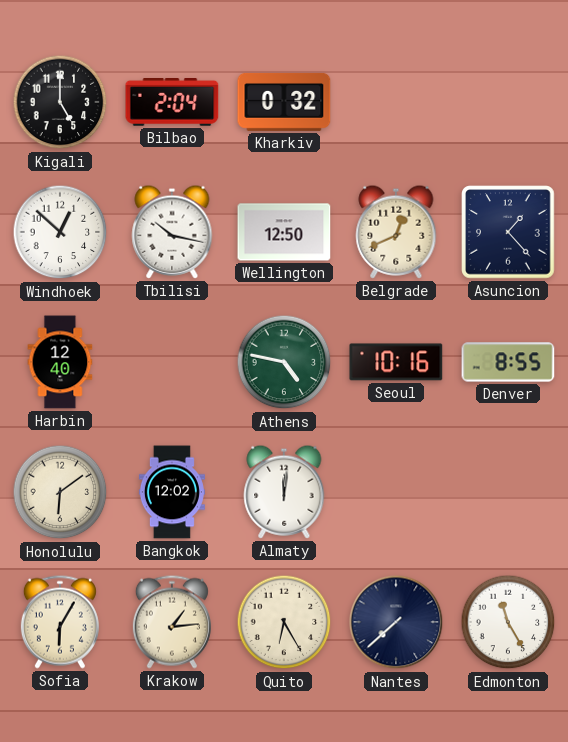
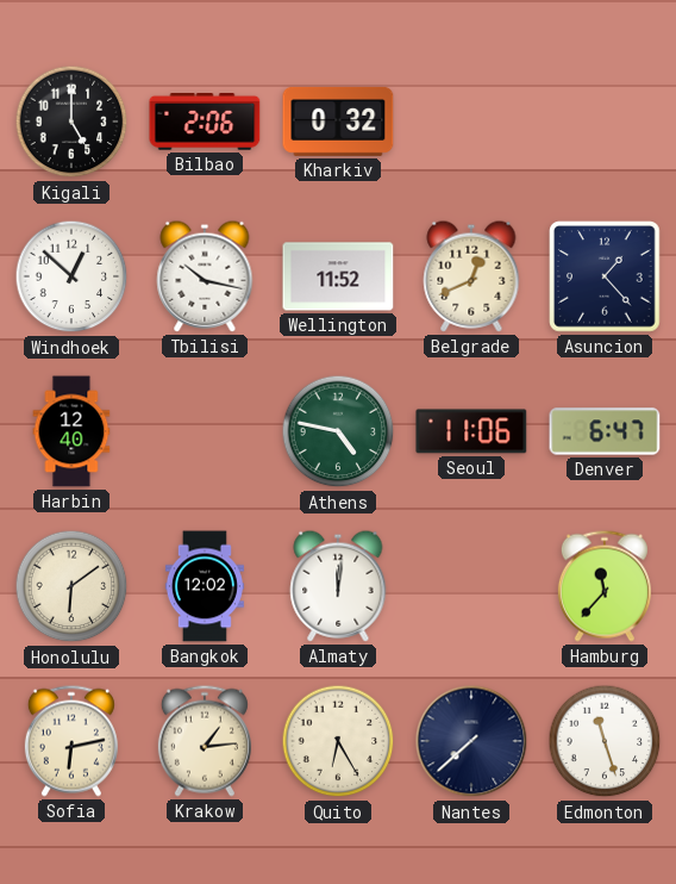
Bilbao: 2:04 -> 2:06 (205, 123)
Wellington: 12:50 -> 11:52 (338, 276)
Seoul: 10:16 -> 11:06 (471, 431)
Denver: 8:55 -> 6:47 (605, 431)
Hamburg: none -> 11:37 (605, 586)
Sofia: 6:05 -> 6:13 (71, 741)
Edmonton: 11:25 -> 11:27 (605, 741)
